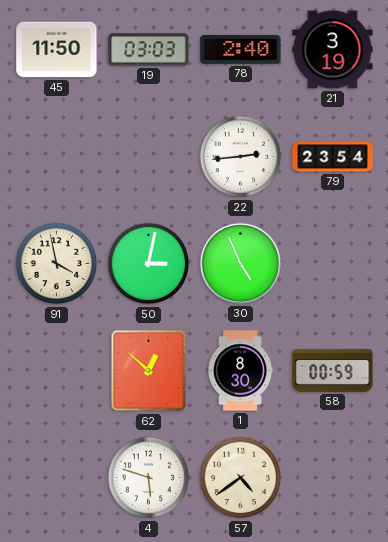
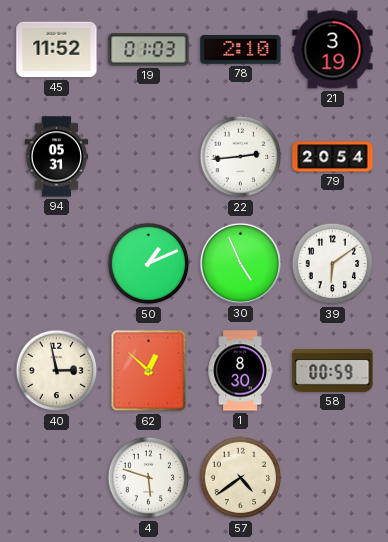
45: 11:50 -> 11:52 (57, 50)
19: 03:03 -> 01:03 (149, 50)
78: 2:40 -> 2:10 (241, 49)
94: none -> 05:31 (57, 157)
79: 23:54 -> 20:54 (333, 157)
91: 3:58 -> none (57, 264)
50: 3:02 -> 1:11 (149, 264)
39: none -> 6:09 (333, 264)
40: none -> 2:58 (57, 371)
